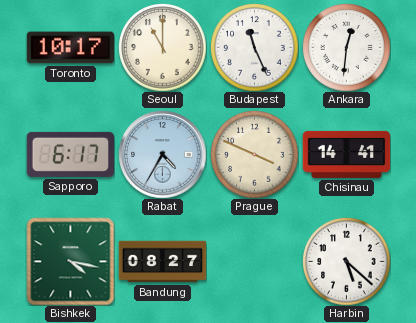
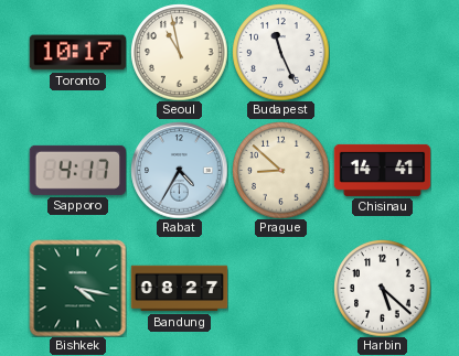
Seoul: 11:00 -> 10:58 (179, 52)
Ankara: 12:31 -> none (346, 47)
Sapporo: 6:17 -> 4:17 (77, 170)
Prague: 3:49 -> 8:52 (280, 170)
